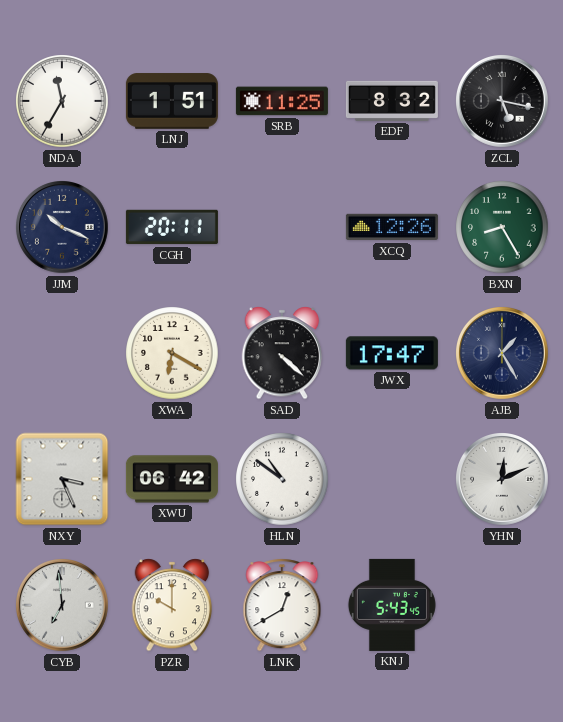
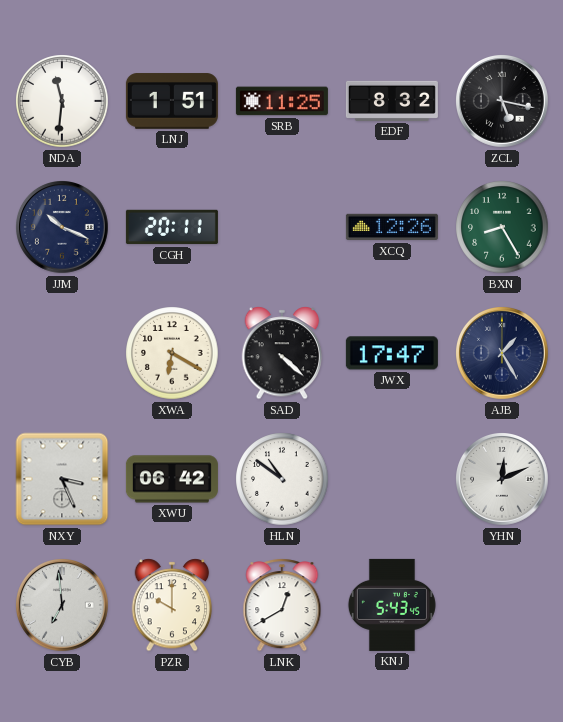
NDA: 11:35 -> 11:31 (62, 101)
